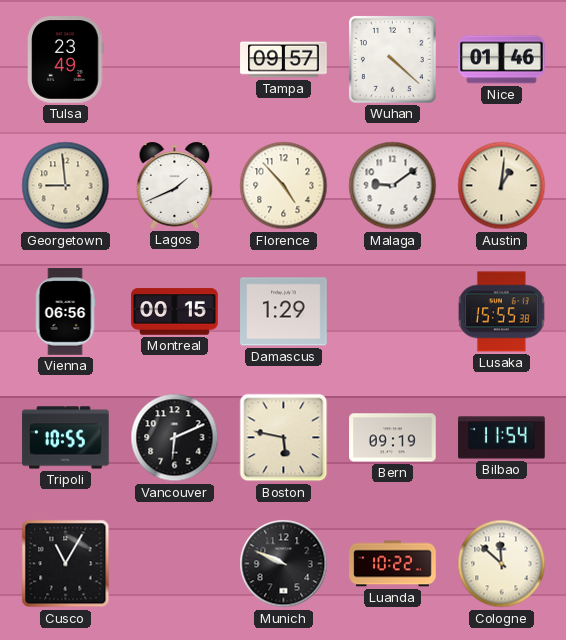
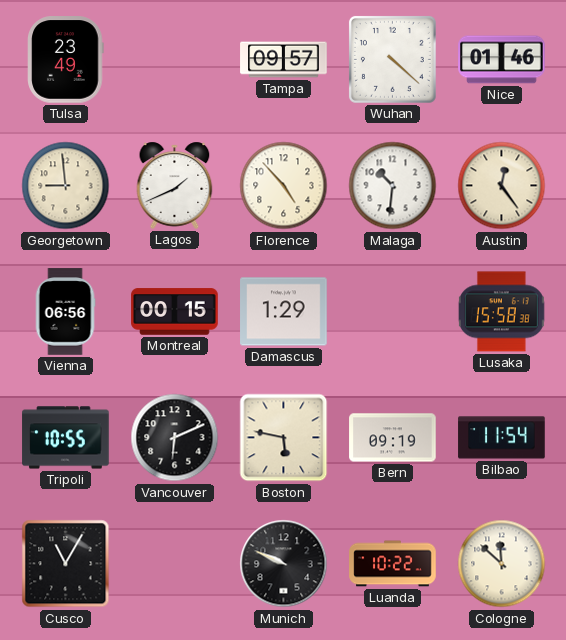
Malaga: 9:09 -> 10:31 (393, 186)
Austin: 1:01 -> 12:24 (502, 186)
Lusaka: 15:55 -> 15:58 (502, 312)
